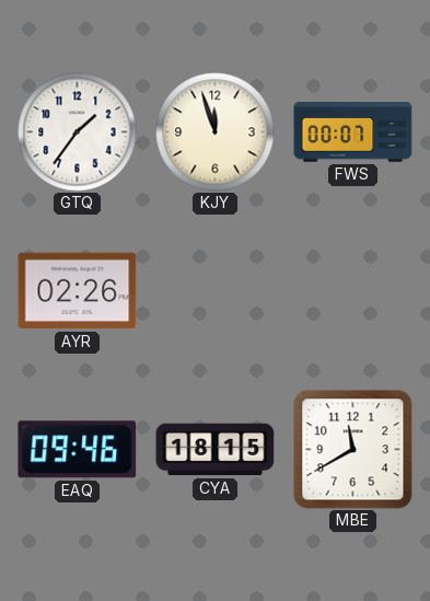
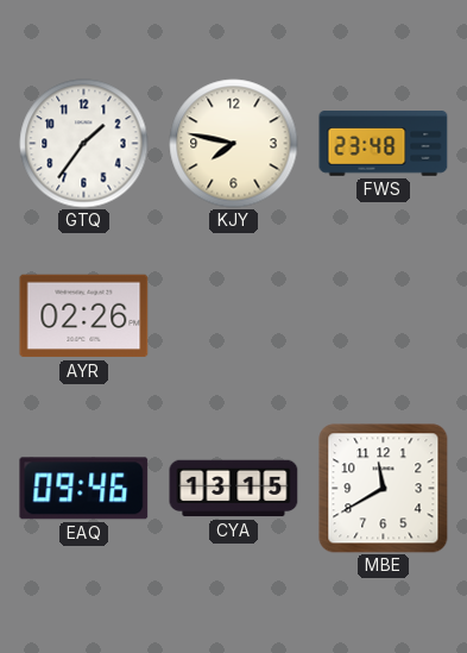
KJY: 11:57 -> 7:47 (234, 144)
FWS: 00:07 -> 23:48 (384, 144)
CYA: 18:15 -> 13:15 (234, 489)
